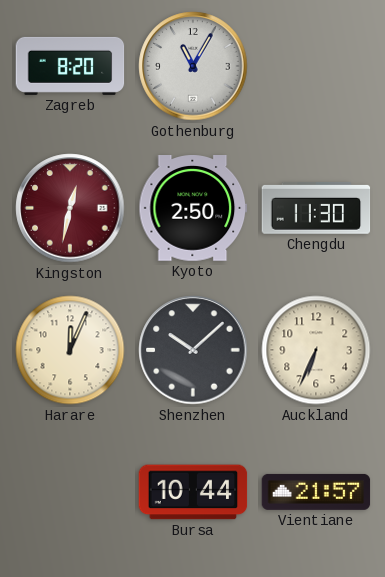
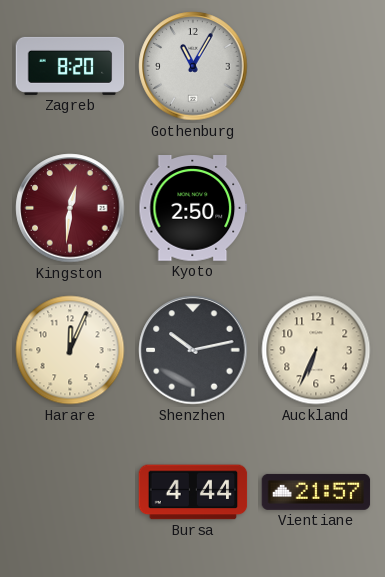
Kingston: 12:32 -> 12:31 (70, 208)
Chengdu: 11:30 -> none (316, 208)
Shenzhen: 10:08 -> 10:13 (193, 350)
Bursa: 10:44 -> 4:44 (193, 492)
